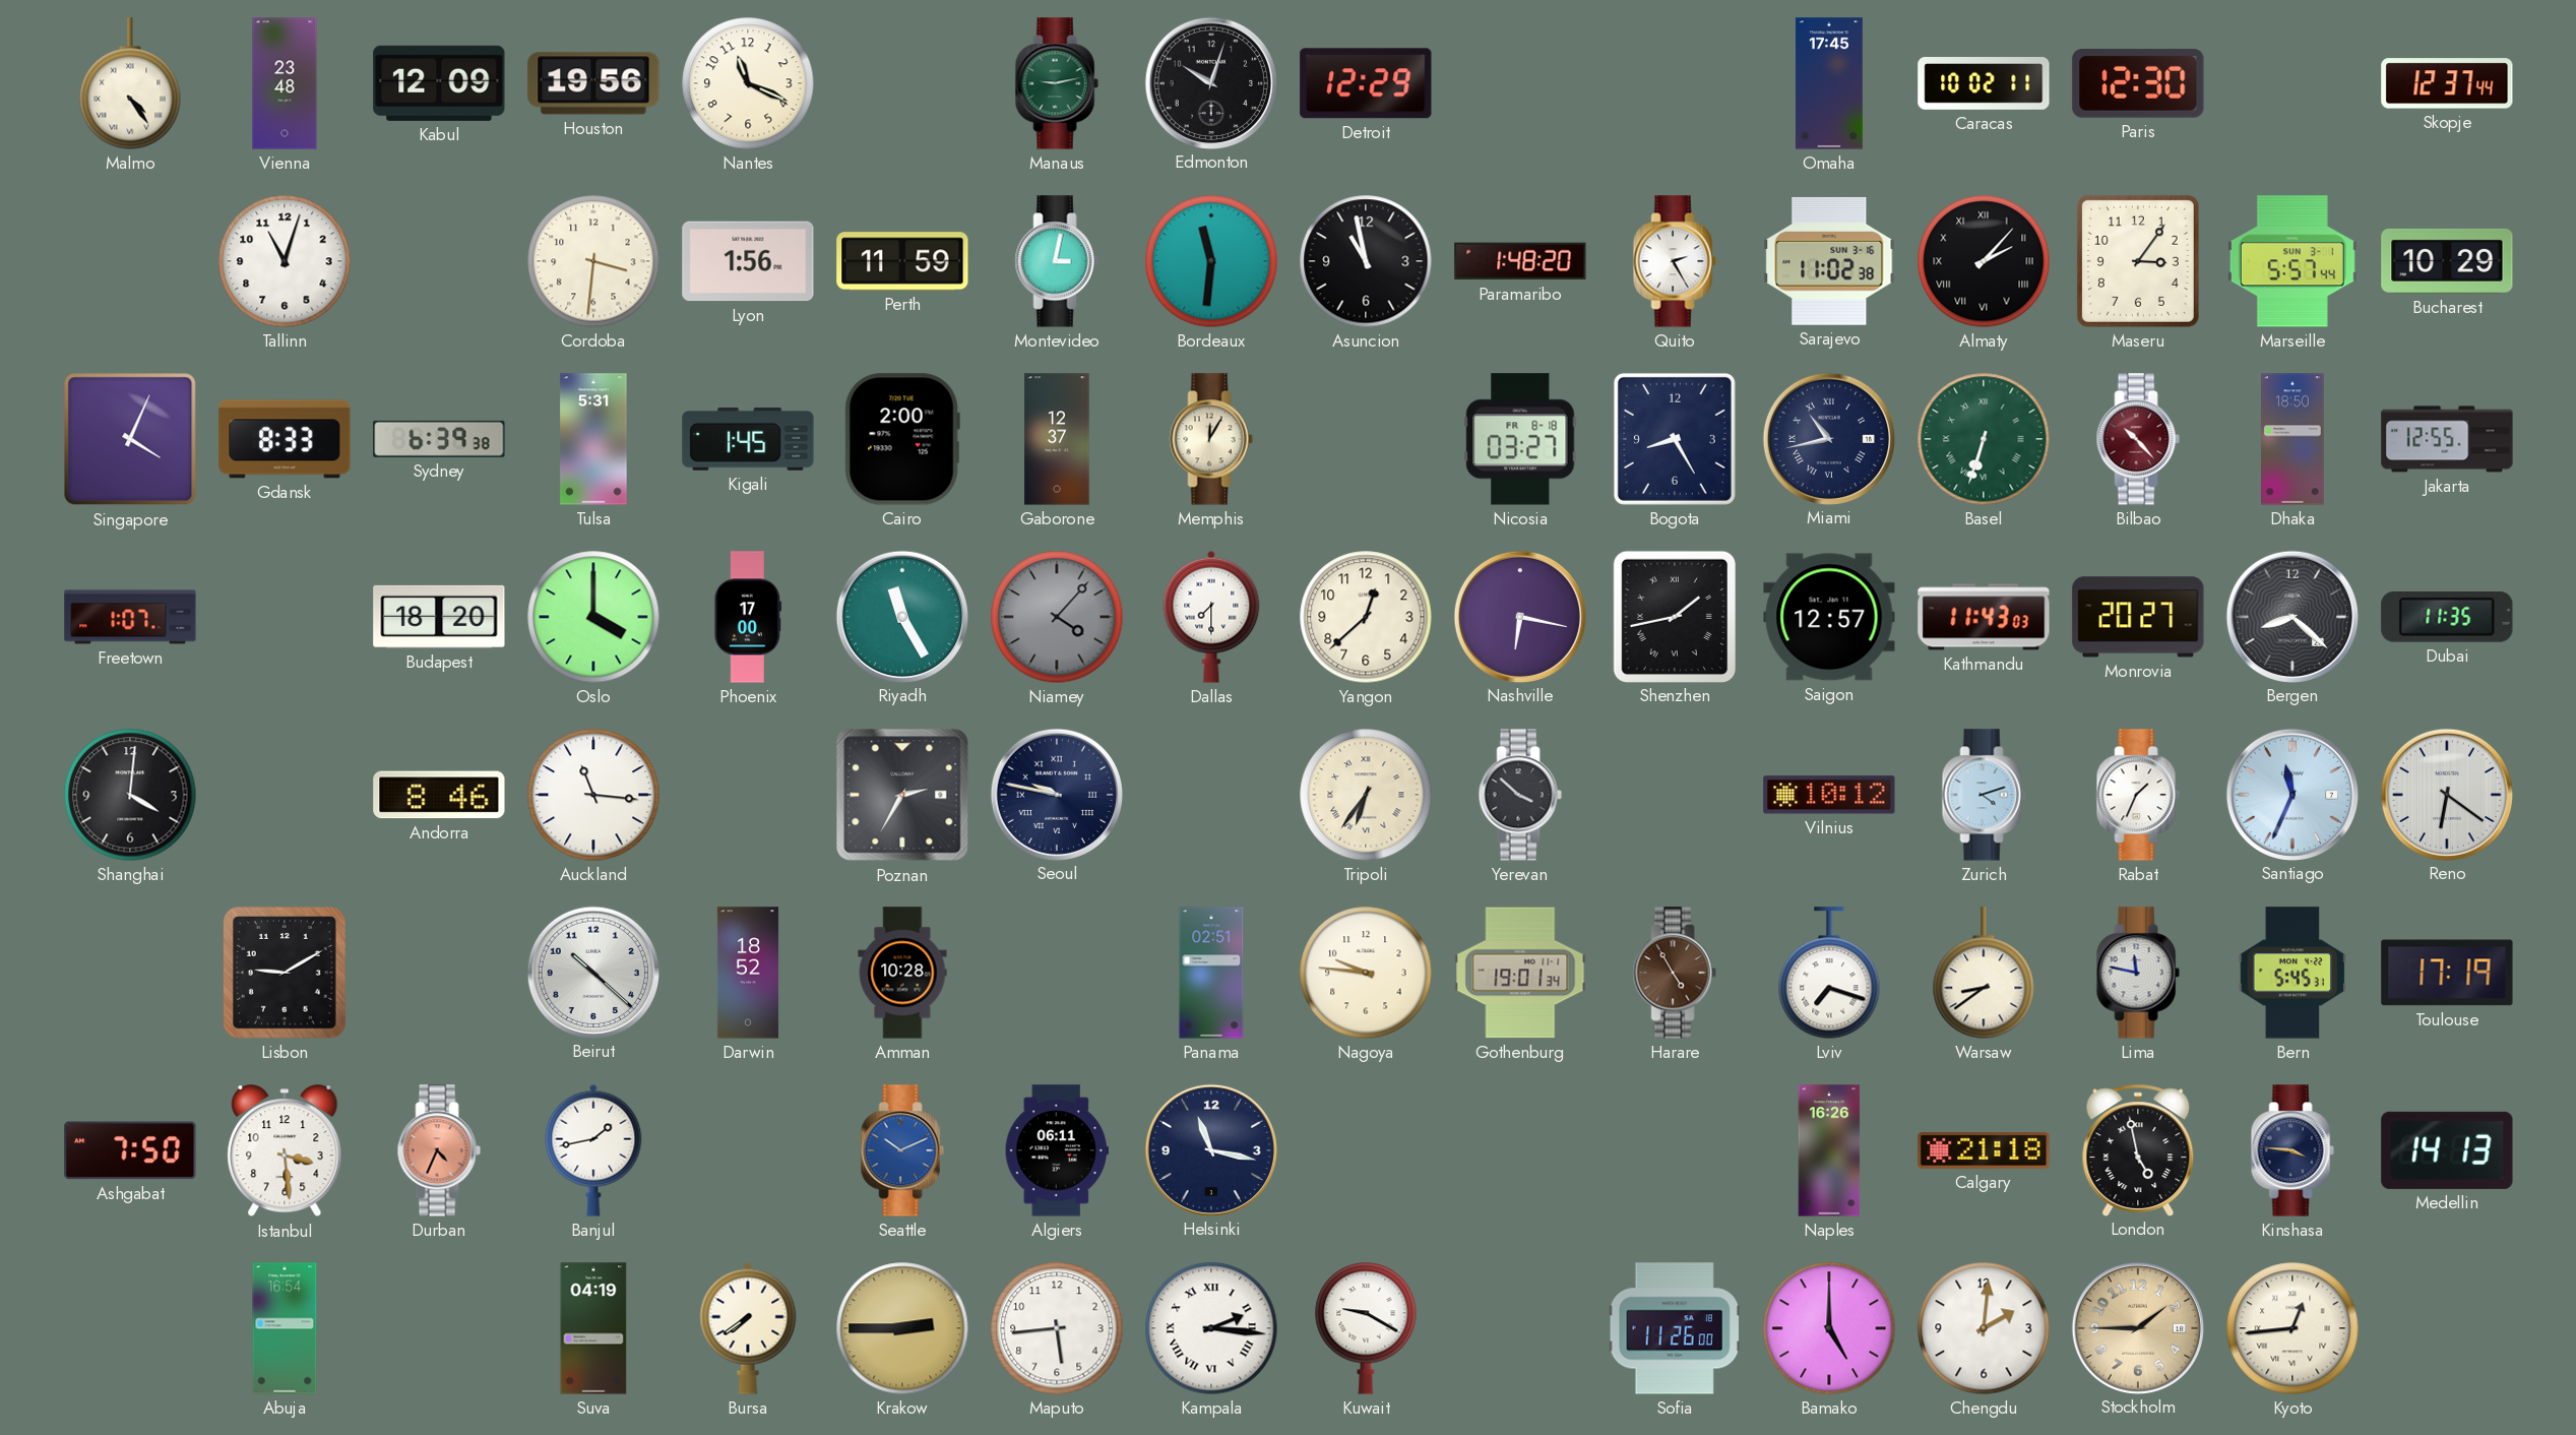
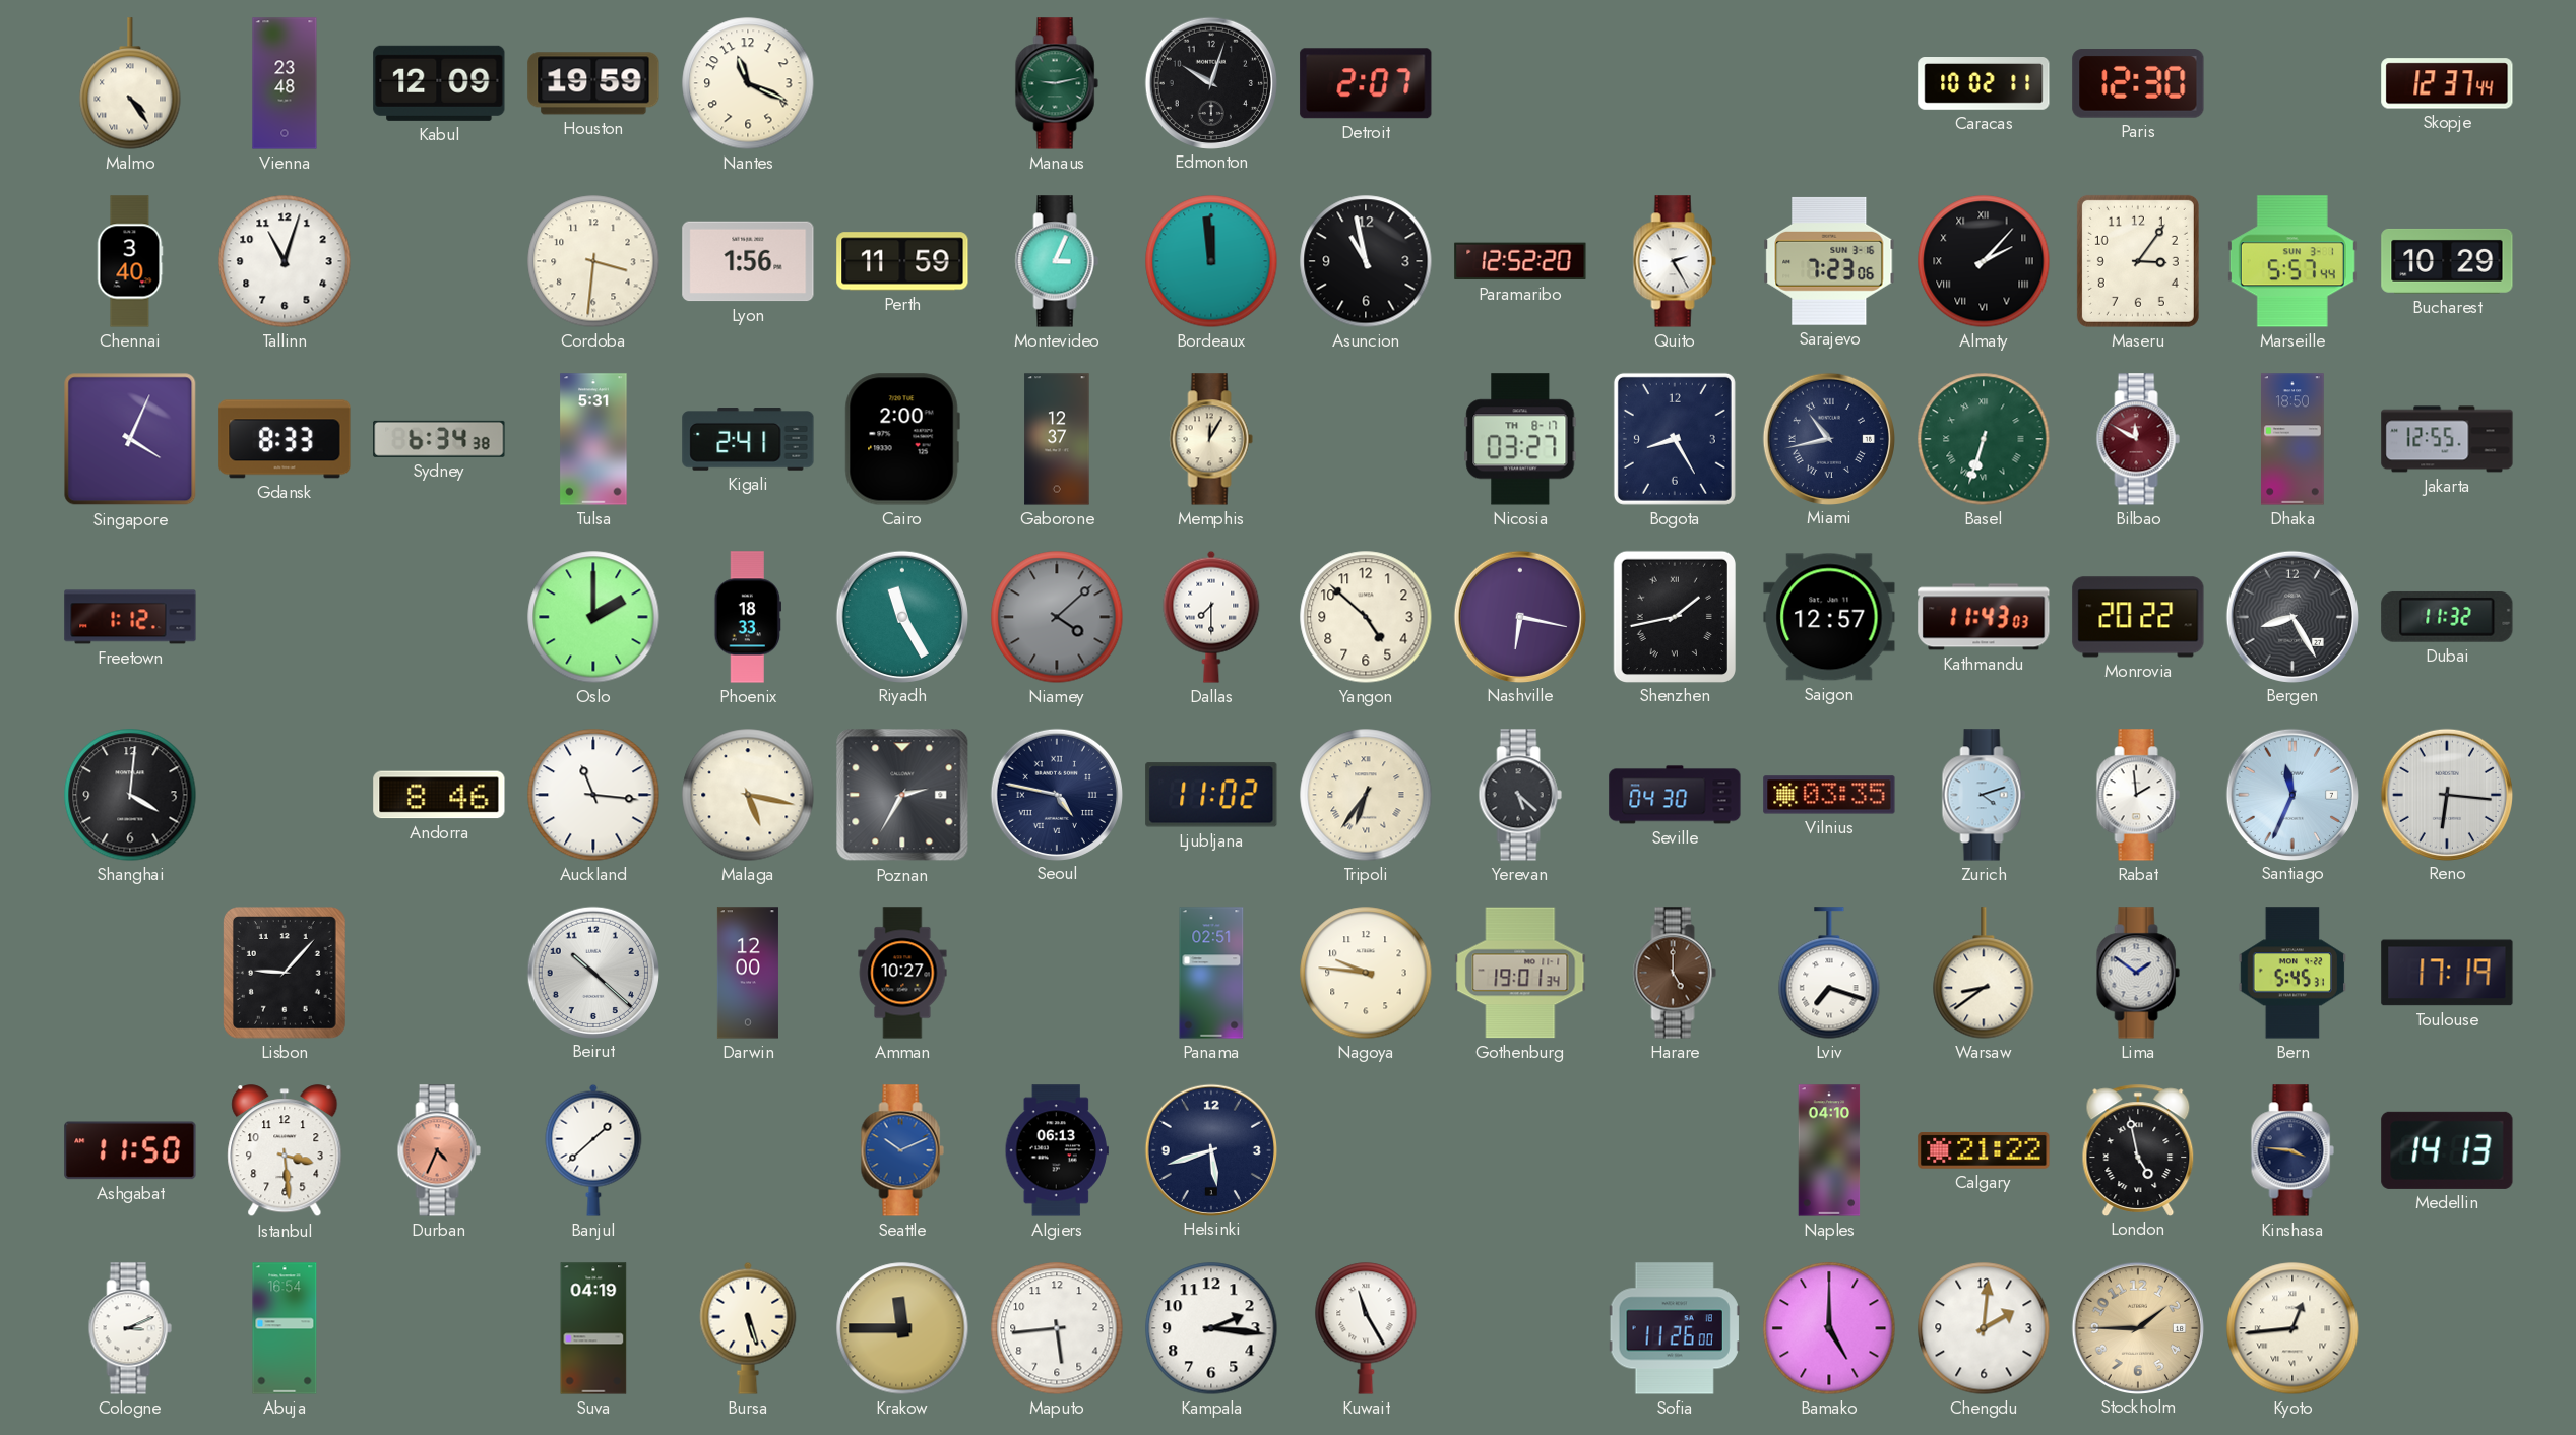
Houston: 19:56 -> 19:59 (593, 83)
Detroit: 12:29 -> 2:07 (1366, 83)
Omaha: 17:45 -> none (1829, 83)
Chennai: none -> 3:40 (130, 261)
Montevideo: 3:02 -> 3:04 (1057, 261)
Bordeaux: 11:31 -> 11:59 (1211, 261)
Paramaribo: 1:48 -> 12:52 (1520, 261)
Sarajevo: 11:02 -> 7:23 (1829, 261)
Sydney: 6:39 -> 6:34 (439, 439)
Kigali: 1:45 -> 2:41 (748, 439)
Nicosia date: FR 8-18 -> TH 8-17 (1520, 439)
Bilbao: 10:23 -> 11:50 (2138, 439)
Freetown: 1:07 -> 1:12 (130, 617)
Budapest: 18:20 -> none (439, 617)
Oslo: 4:00 -> 2:00 (593, 617)
Phoenix: 17:00 -> 18:33 (747, 617)
Niamey: 4:07 -> 4:08 (1057, 617)
Yangon: 12:38 -> 4:52 (1366, 617)
Monrovia: 20:27 -> 20:22 (2138, 617)
Bergen: 8:22 -> 8:25 (2291, 616)
Dubai: 11:35 -> 11:32 (2447, 617)
Malaga: none -> 5:17 (748, 795)
Seoul: 9:47 -> 4:47 (1056, 794)
Ljubljana: none -> 11:02 (1211, 795)
Yerevan: 3:52 -> 5:22 (1520, 795)
Seville: none -> 04:30 (1675, 795)
Vilnius: 10:12 -> 03:35 (1829, 795)
Rabat: 1:34 -> 1:59 (2138, 795)
Reno: 6:21 -> 6:16 (2446, 794)
Lisbon: 9:10 -> 9:07 (286, 974)
Darwin: 18:52 -> 12:00 (748, 973)
Amman: 10:28 -> 10:27 (902, 973)
Harare: 4:55 -> 5:00 (1675, 973)
Lima: 11:47 -> 1:51 (2138, 973)
Ashgabat: 7:50 -> 11:50 (130, 1150)
Banjul: 1:43 -> 1:38 (593, 1150)
Algiers: 06:11 -> 06:13 (1057, 1150)
Helsinki: 11:17 -> 5:42 (1210, 1149)
Naples: 16:26 -> 04:10 (1829, 1150)
Calgary: 21:18 -> 21:22 (1984, 1151)
Cologne: none -> 3:11 (130, 1328)
Bursa: 7:39 -> 5:27 (748, 1328)
Krakow: 2:45 -> 11:45 (902, 1328)
Kampala numerals: Roman -> Arabic (1211, 1328)
Kuwait: 9:20 -> 11:25 (1366, 1328)
